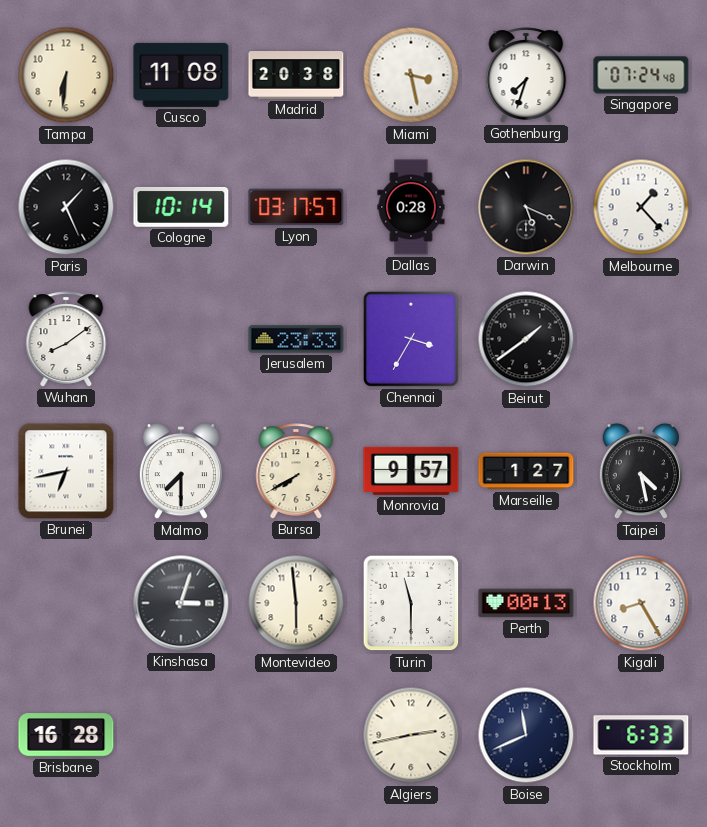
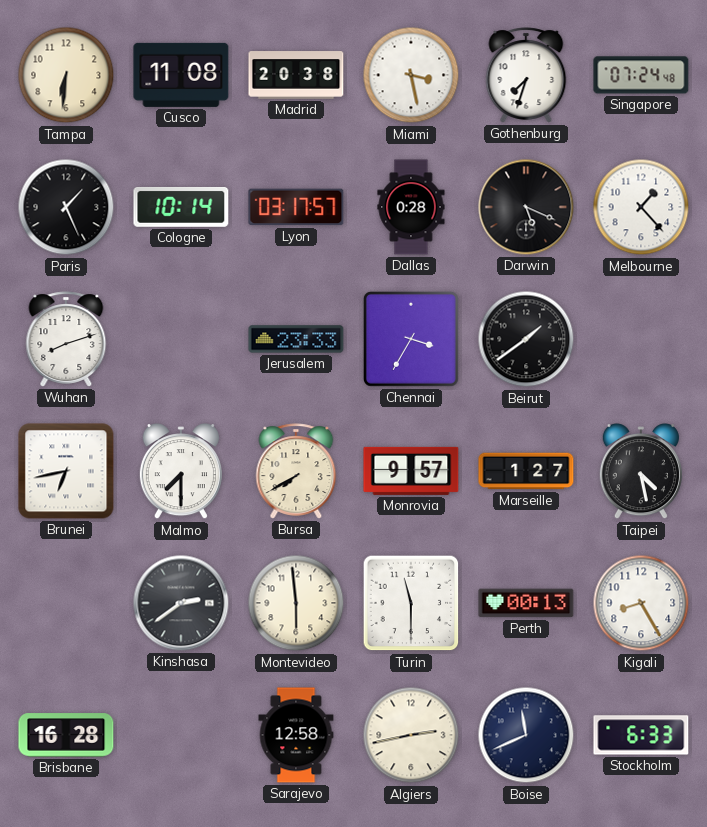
Wuhan: 8:09 -> 8:12 (66, 339)
Kinshasa: 3:03 -> 2:39 (181, 603)
Sarajevo: none -> 12:58 (296, 735)
